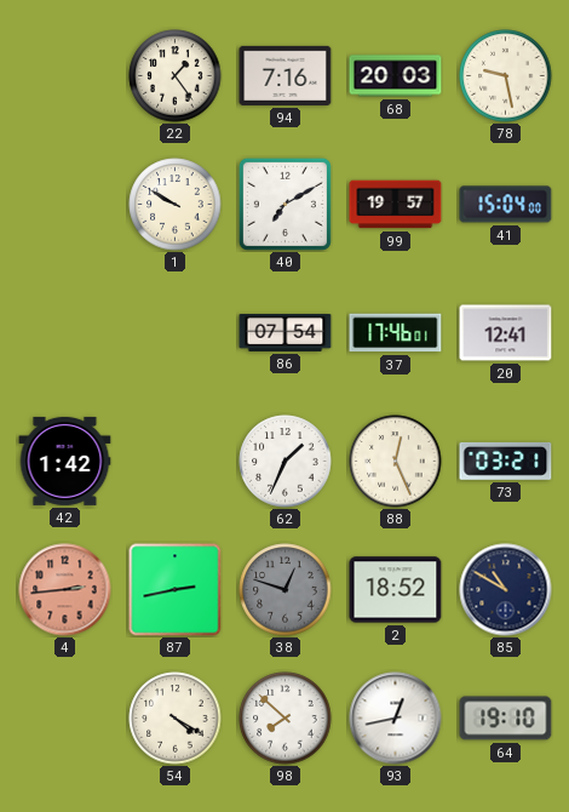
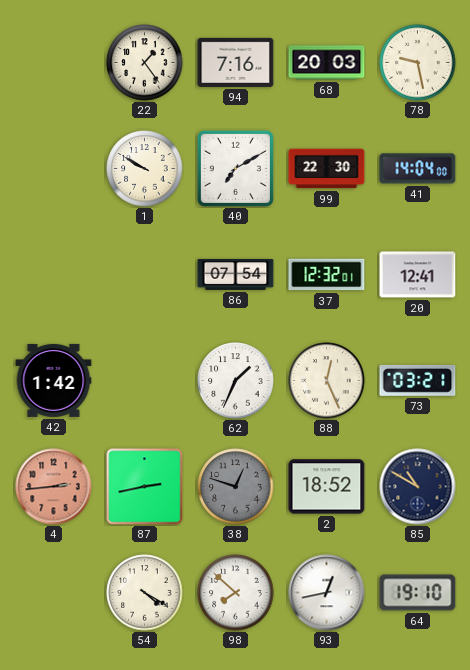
99: 19:57 -> 22:30 (327, 169)
41: 15:04 -> 14:04 (418, 169)
37: 17:46 -> 12:32 (327, 275)
